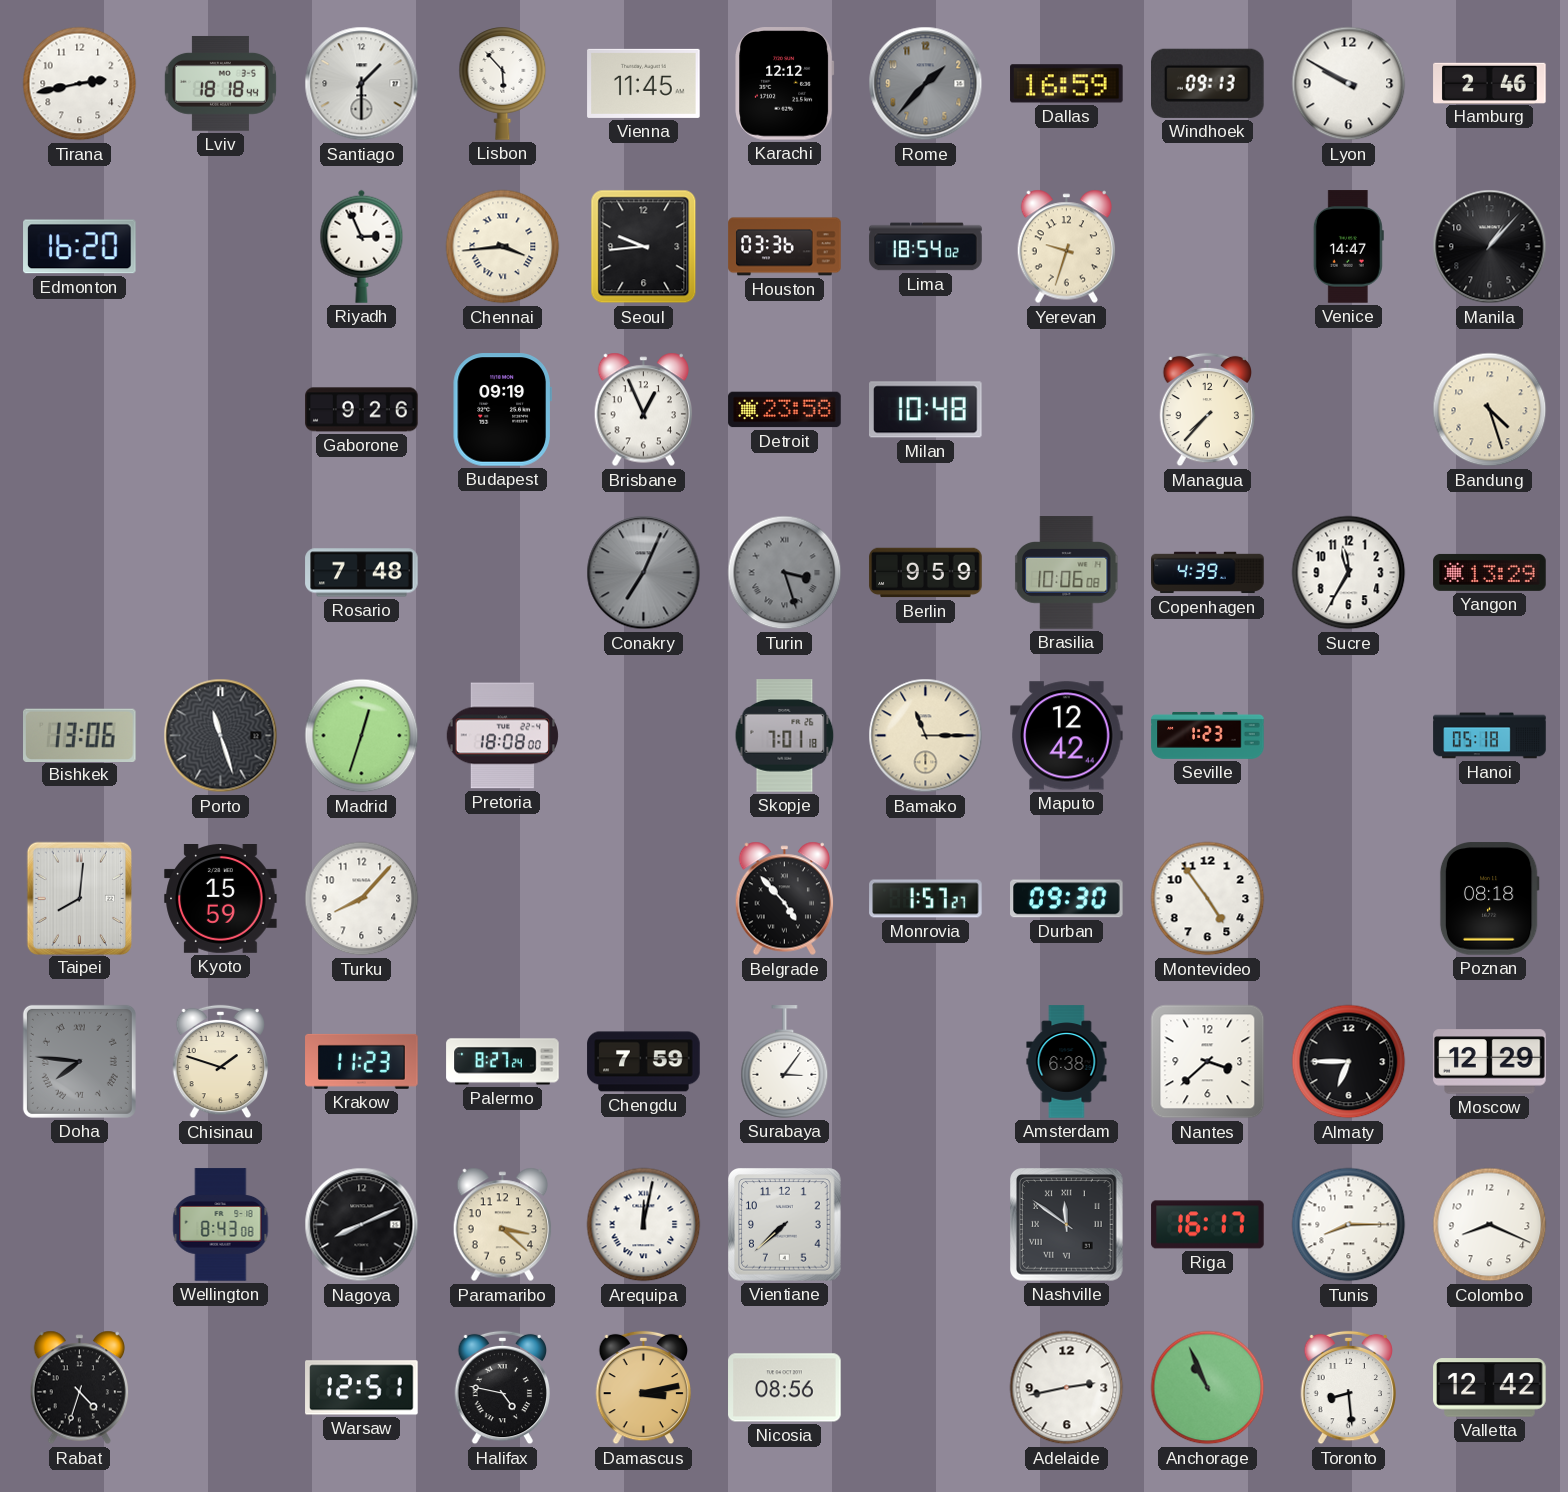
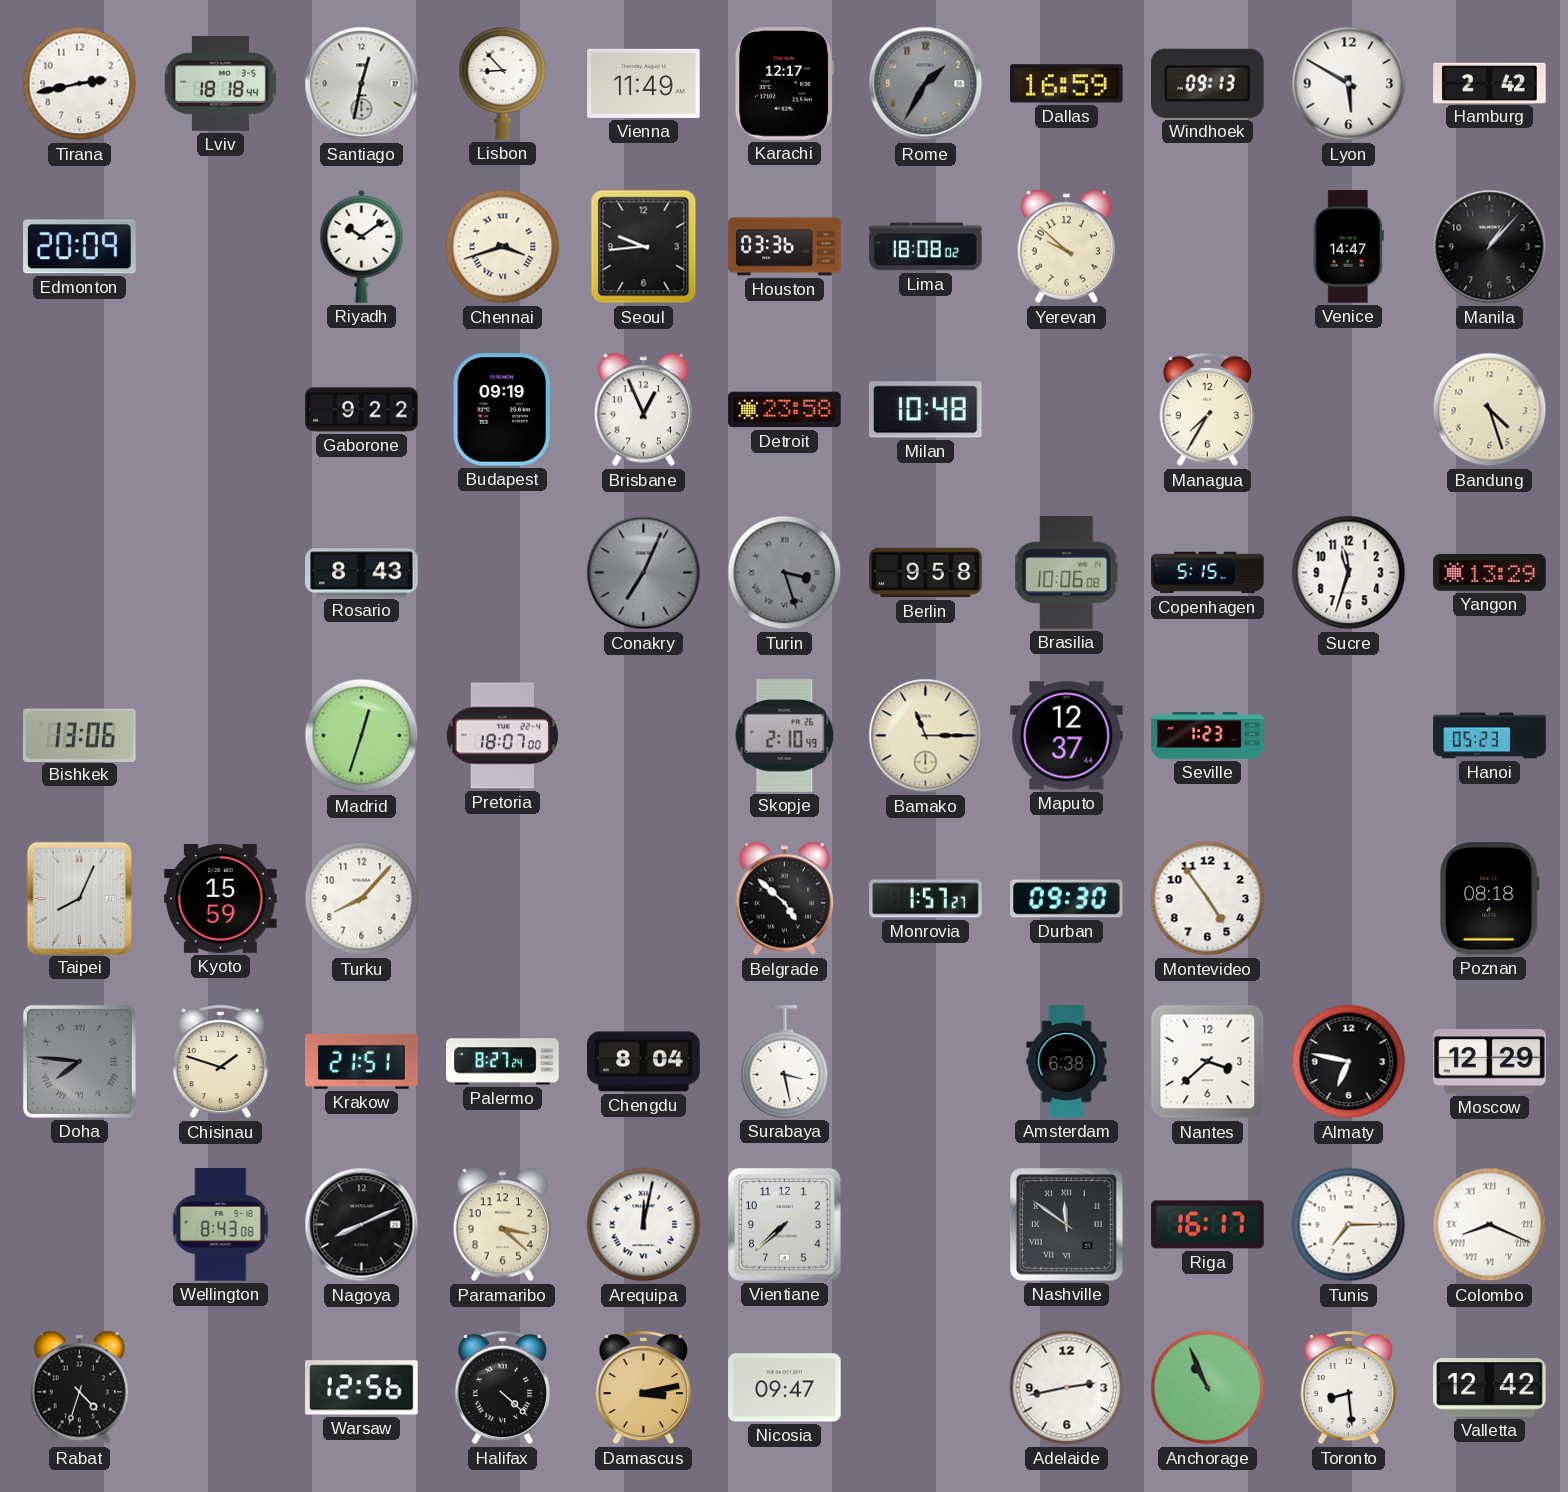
Santiago: 1:30 -> 12:32 (362, 84)
Lisbon: 5:53 -> 8:53 (503, 84)
Vienna: 11:45 -> 11:49 (644, 83)
Karachi: 12:12 -> 12:17 (785, 84)
Rome: 1:37 -> 1:35 (926, 84)
Lyon: 9:50 -> 5:50 (1349, 84)
Hamburg: 2:46 -> 2:42 (1490, 83)
Edmonton: 16:20 -> 20:09 (80, 247)
Riyadh: 2:56 -> 10:09 (362, 246)
Chennai: 3:44 -> 3:42 (503, 247)
Lima: 18:54 -> 18:08 (926, 247)
Yerevan: 9:33 -> 9:52 (1067, 247)
Gaborone: 9:26 -> 9:22 (362, 410)
Managua: 7:37 -> 7:35 (1207, 410)
Rosario: 7:48 -> 8:43 (362, 573)
Berlin: 9:59 -> 9:58 (926, 573)
Copenhagen: 4:39 -> 5:15 (1208, 573)
Sucre: 11:35 -> 11:33 (1349, 573)
Porto: 11:27 -> none (221, 736)
Pretoria: 18:08 -> 18:07 (502, 736)
Skopje: 7:01 -> 2:10 (785, 736)
Maputo: 12:42 -> 12:37 (1067, 736)
Hanoi: 05:18 -> 05:23 (1490, 736)
Taipei: 8:01 -> 8:04 (79, 898)
Belgrade: 4:53 -> 4:52 (785, 899)
Krakow: 11:23 -> 21:51 (362, 1061)
Chengdu: 7:59 -> 8:04 (644, 1062)
Surabaya: 3:06 -> 3:28 (785, 1062)
Almaty: 6:45 -> 6:47 (1349, 1062)
Tunis: 8:15 -> 7:15 (1349, 1225)
Colombo numerals: Arabic -> Roman (1490, 1225)
Warsaw: 12:51 -> 12:56 (362, 1388)
Halifax: 4:47 -> 4:22 (502, 1388)
Nicosia: 08:56 -> 09:47 (785, 1388)
